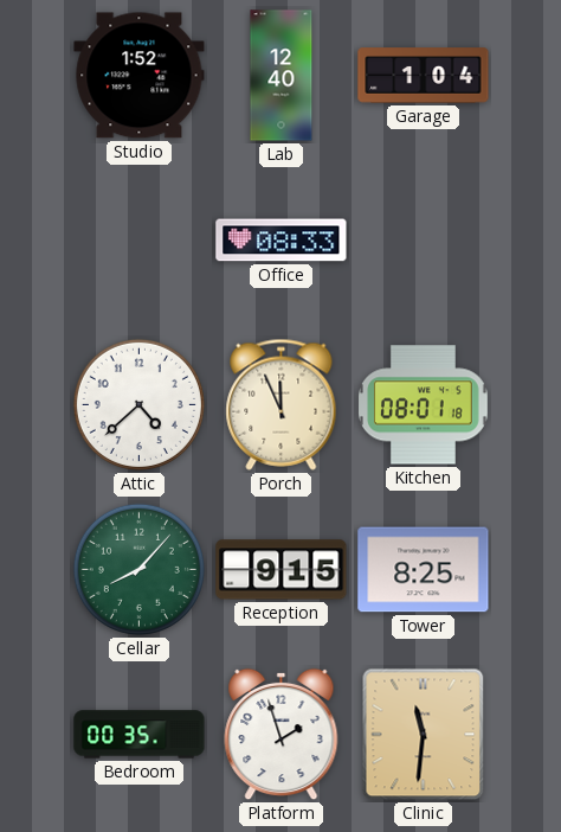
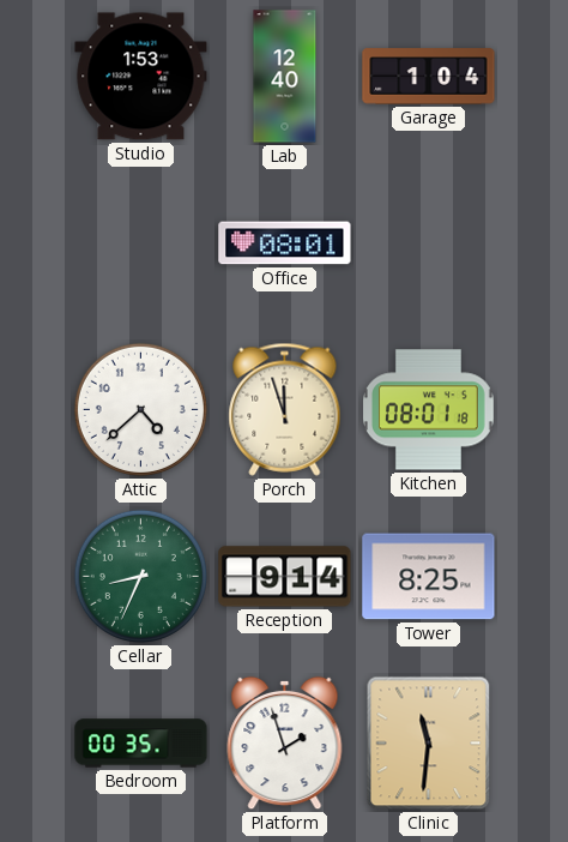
Studio: 1:52 -> 1:53 (141, 77)
Office: 08:33 -> 08:01 (285, 243)
Porch: 11:56 -> 11:57 (285, 409)
Cellar: 8:07 -> 8:34 (140, 576)
Reception: 9:15 -> 9:14 (285, 577)
